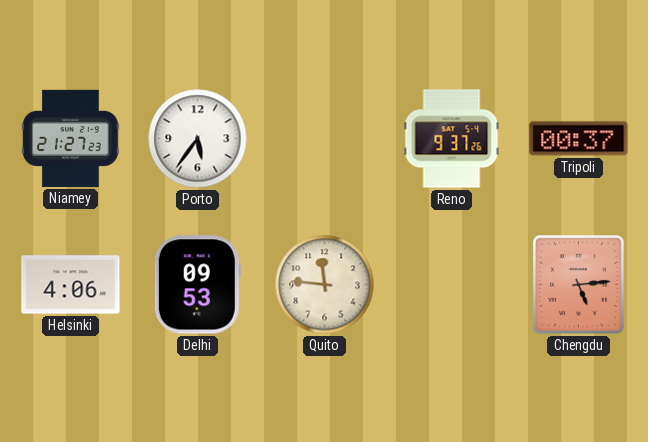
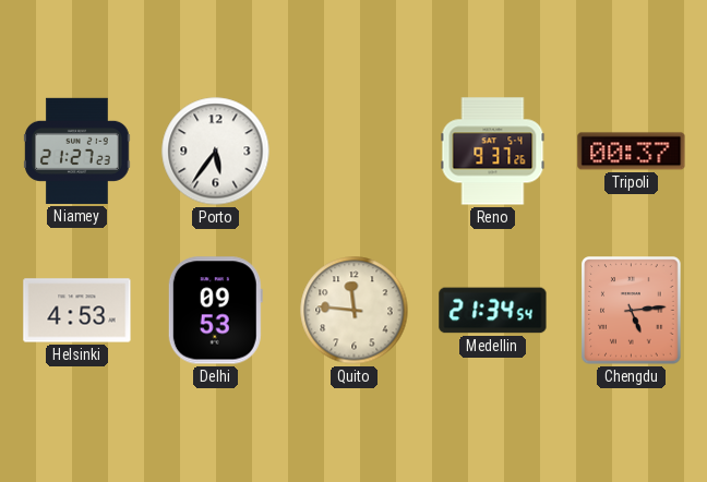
Helsinki: 4:06 -> 4:53 (77, 311)
Medellin: none -> 21:34 (493, 311)
